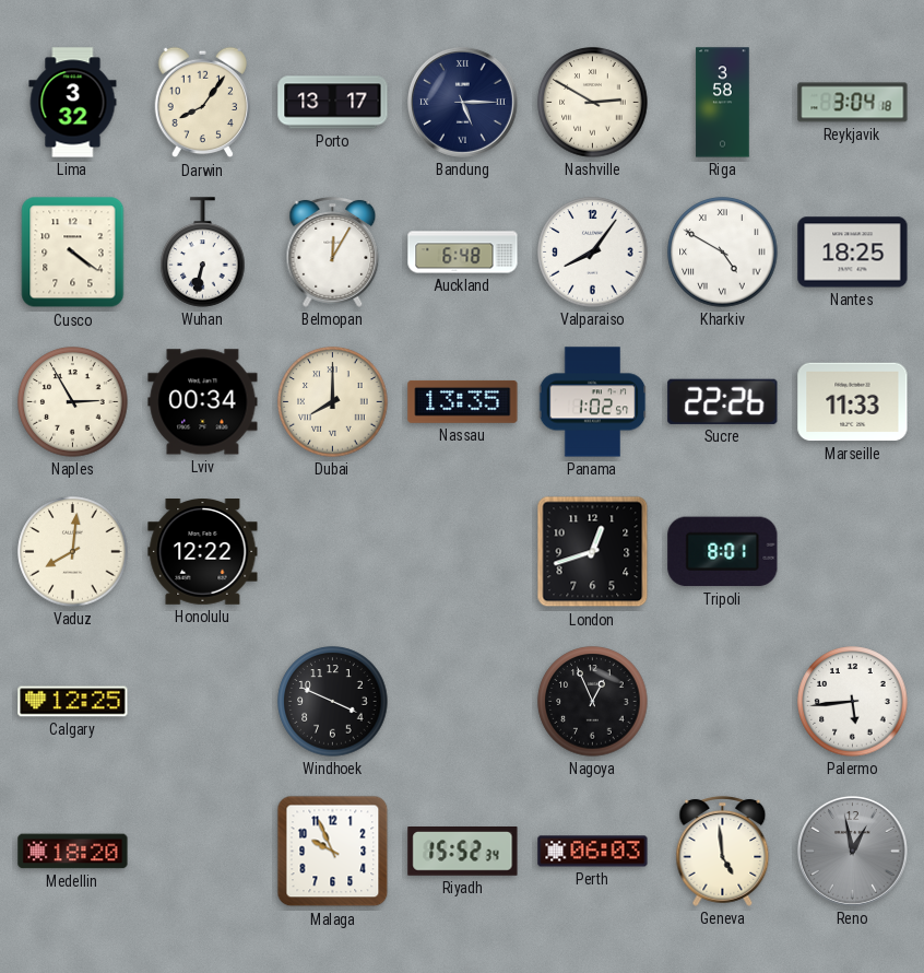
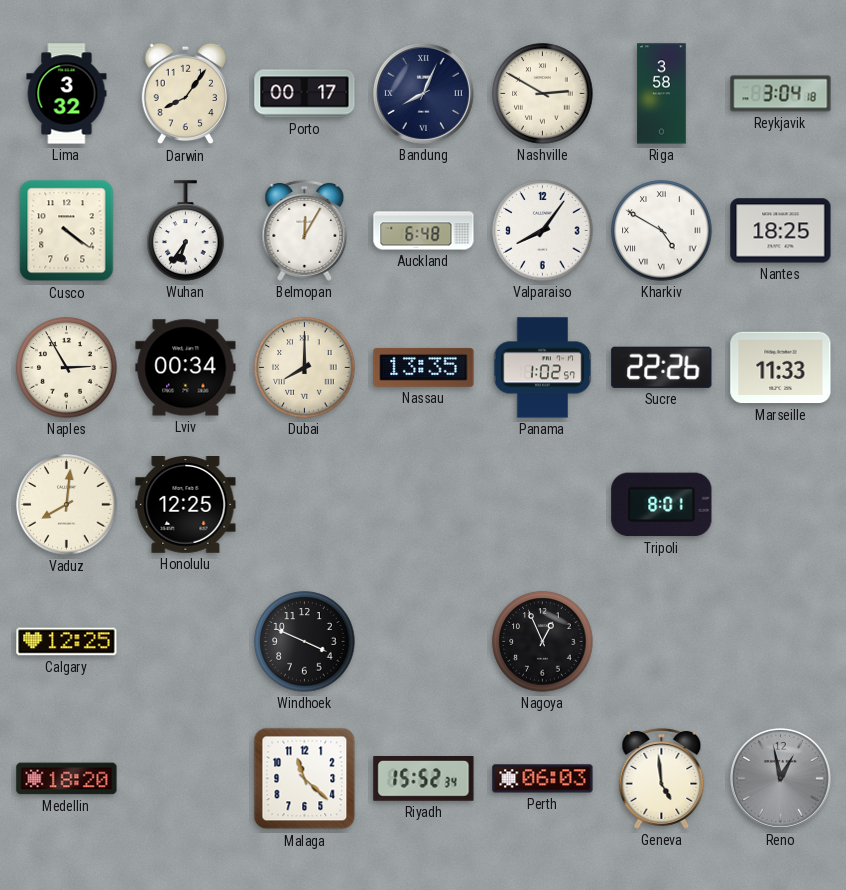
Porto: 13:17 -> 00:17 (305, 94)
Bandung: 5:15 -> 8:04 (423, 93)
Wuhan: 6:32 -> 6:36 (186, 231)
Honolulu: 12:22 -> 12:25 (186, 505)
London: 12:42 -> none (593, 552)
Palermo: 5:44 -> none (853, 702)
Malaga: 9:56 -> 11:22 (305, 779)
